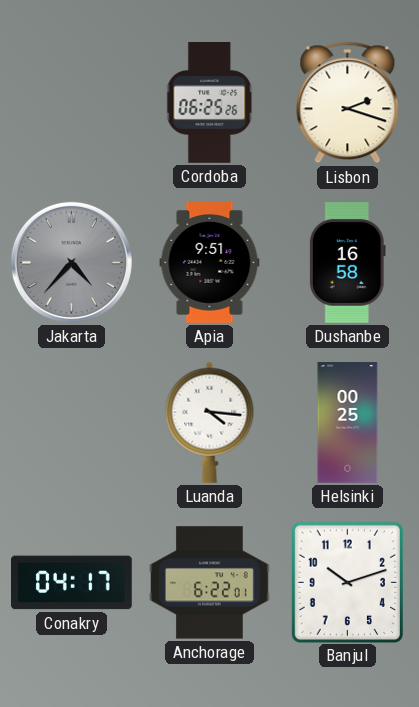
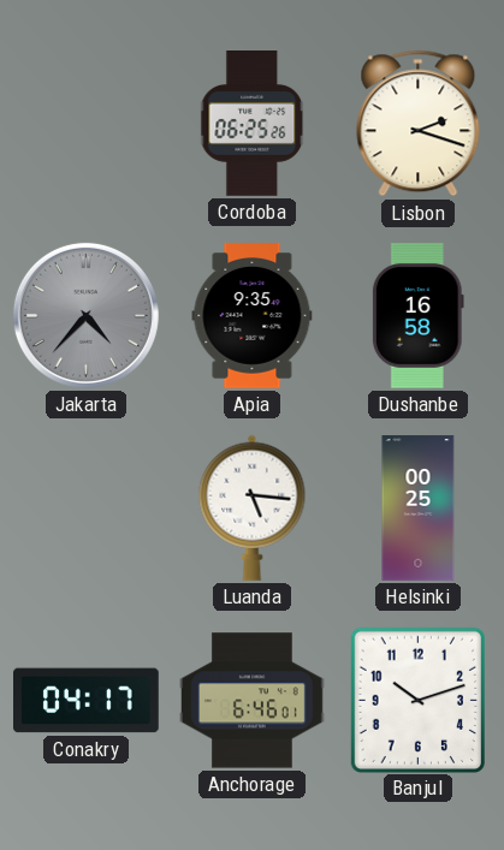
Apia: 9:51 -> 9:35 (253, 316)
Luanda: 4:16 -> 5:16 (253, 507)
Anchorage: 6:22 -> 6:46 (253, 701)
